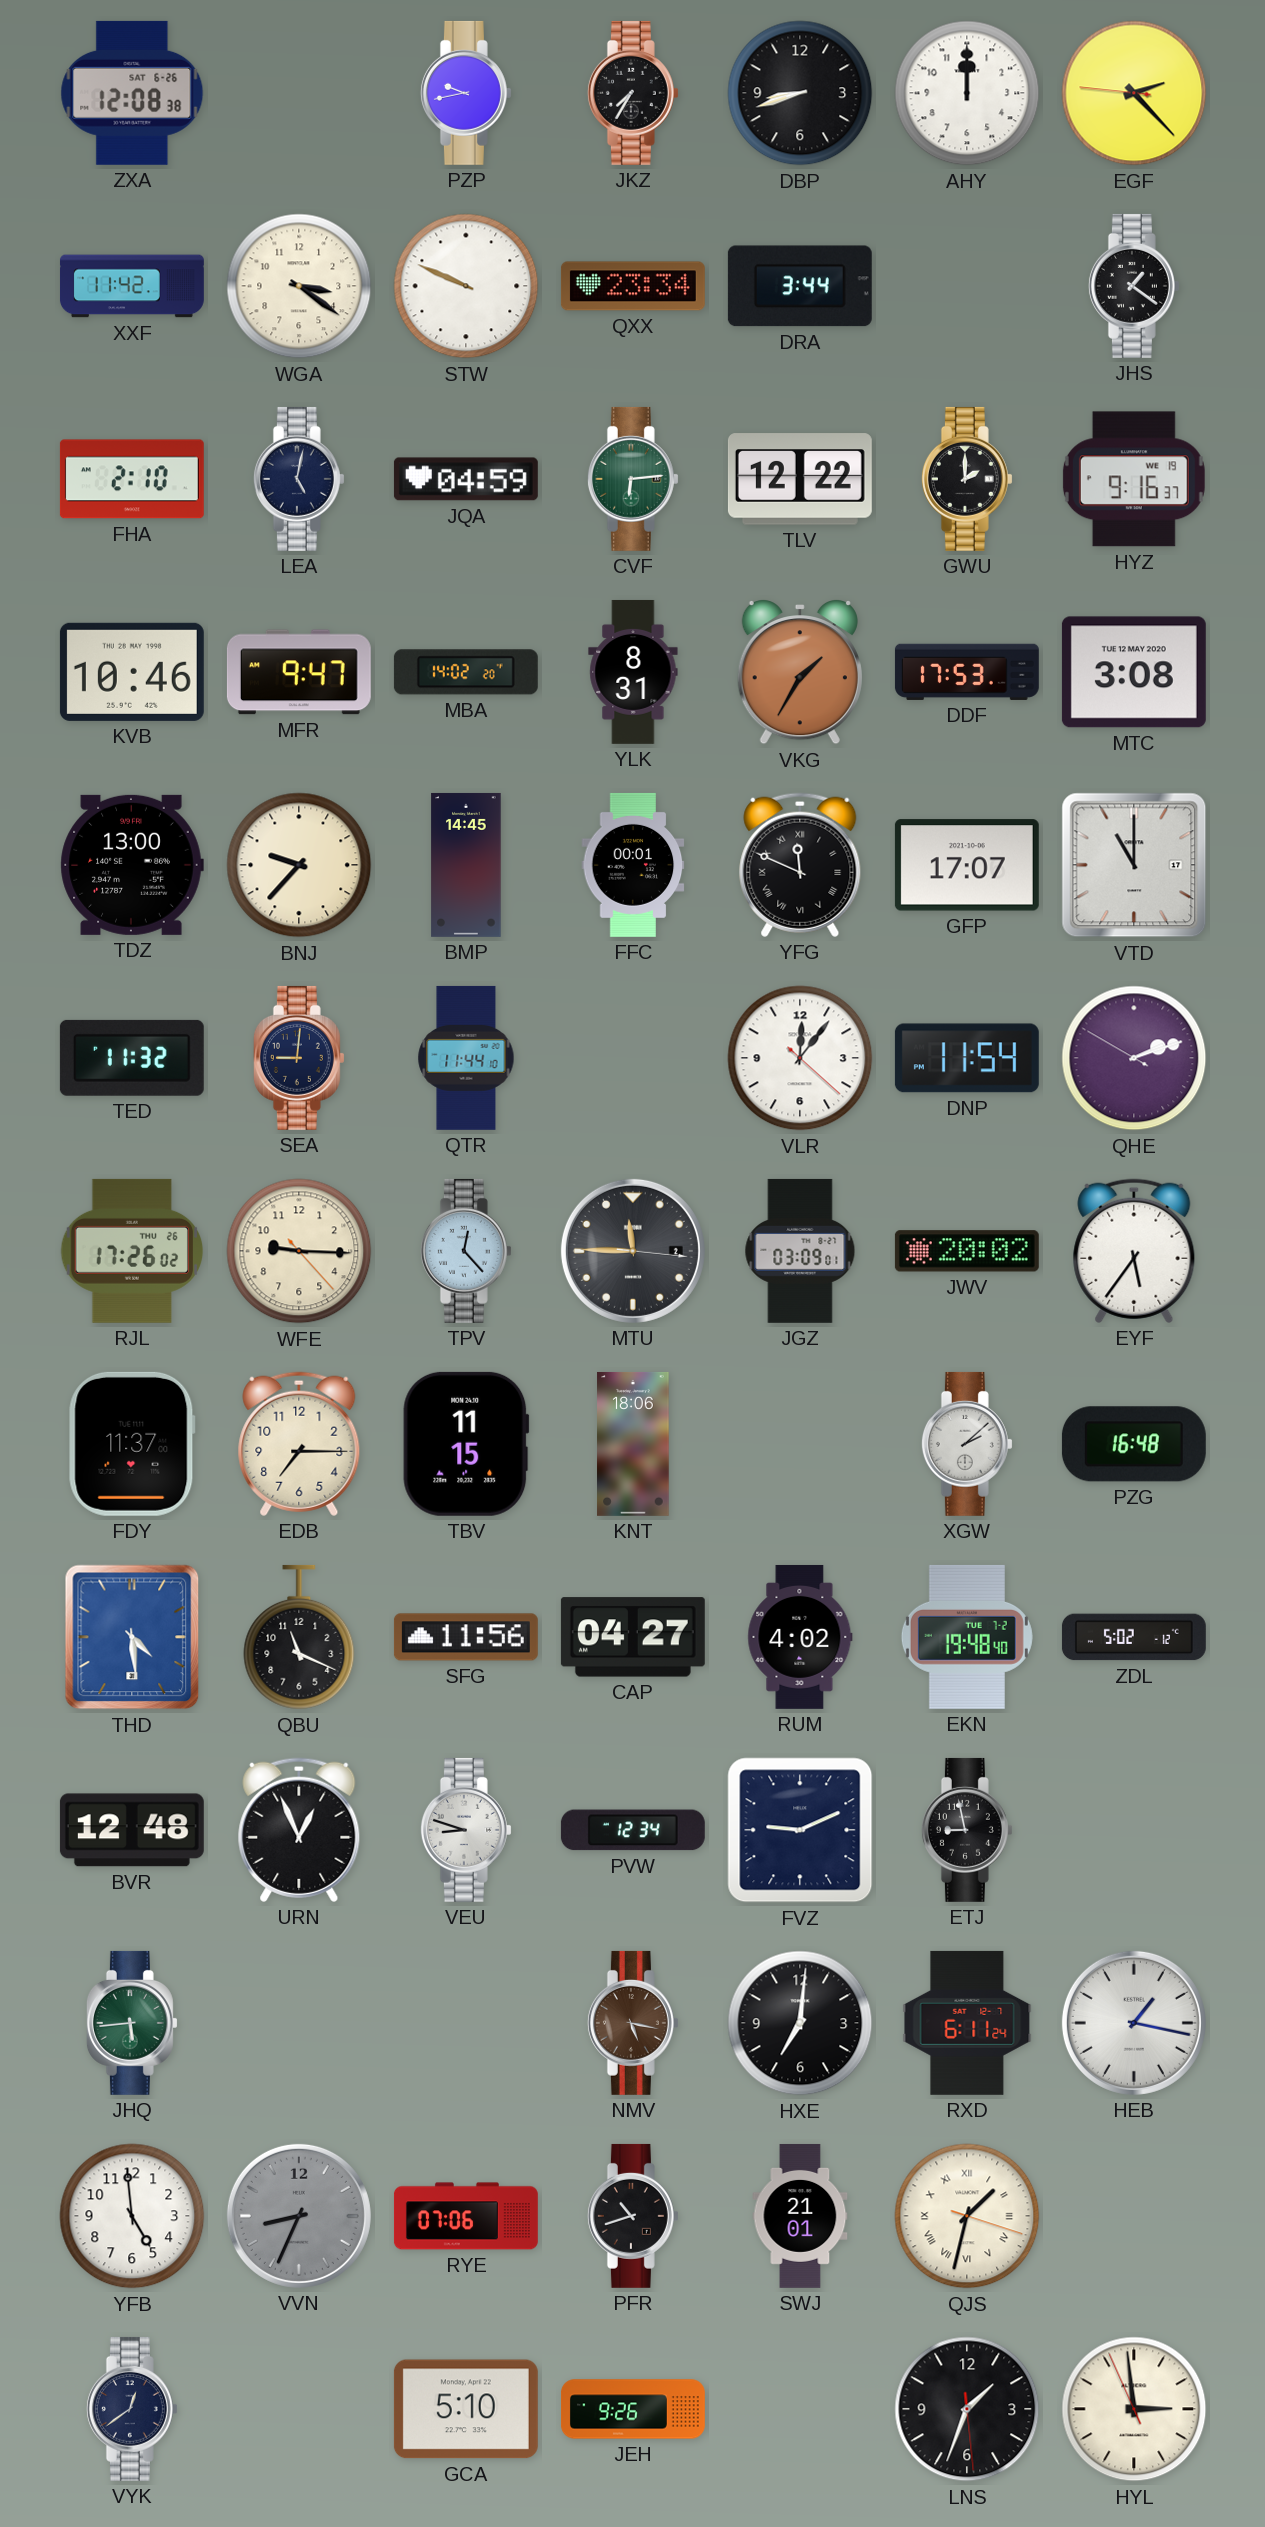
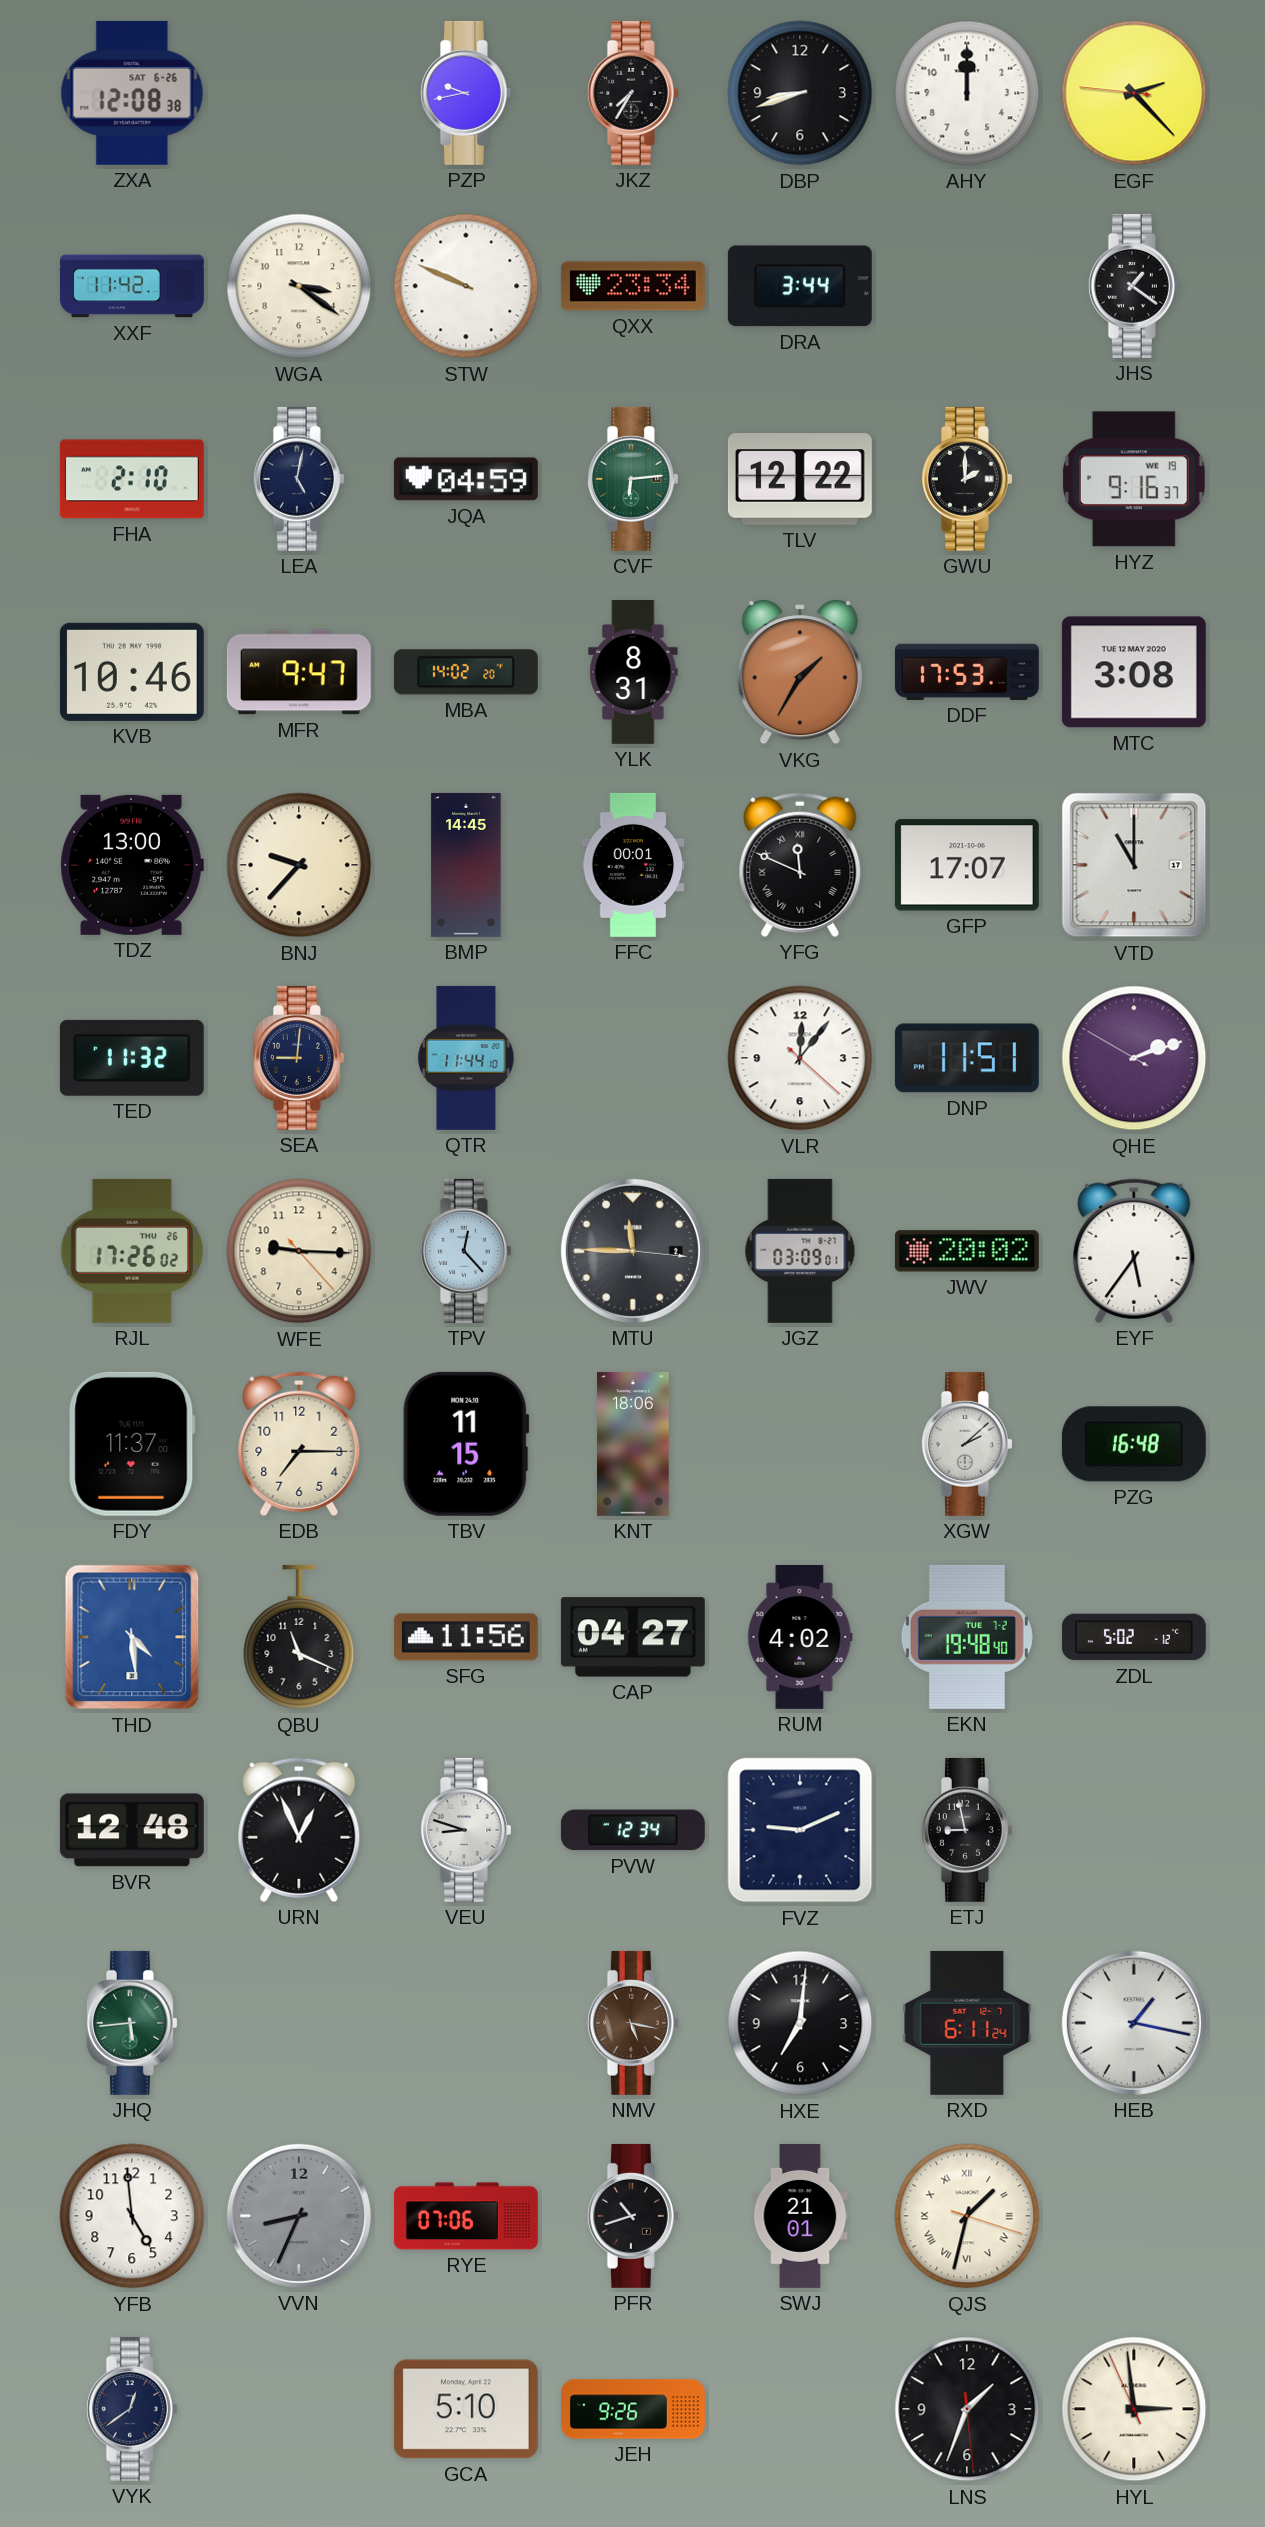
DNP: 11:54 -> 11:51 (967, 1058)
